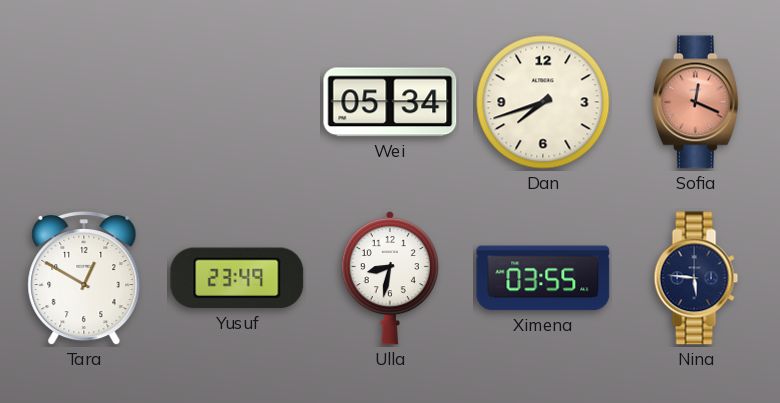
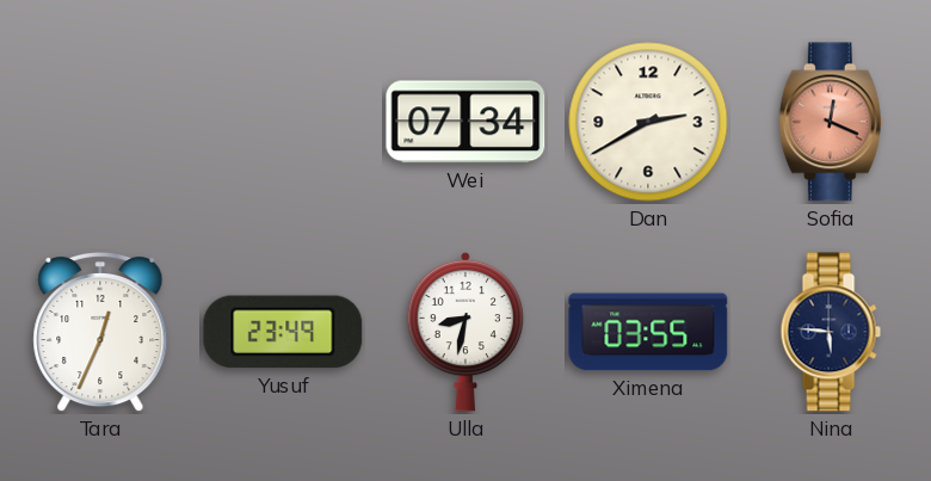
Wei: 05:34 -> 07:34 (465, 122)
Dan: 7:42 -> 2:40 (648, 122)
Tara: 12:50 -> 12:34 (100, 332)
